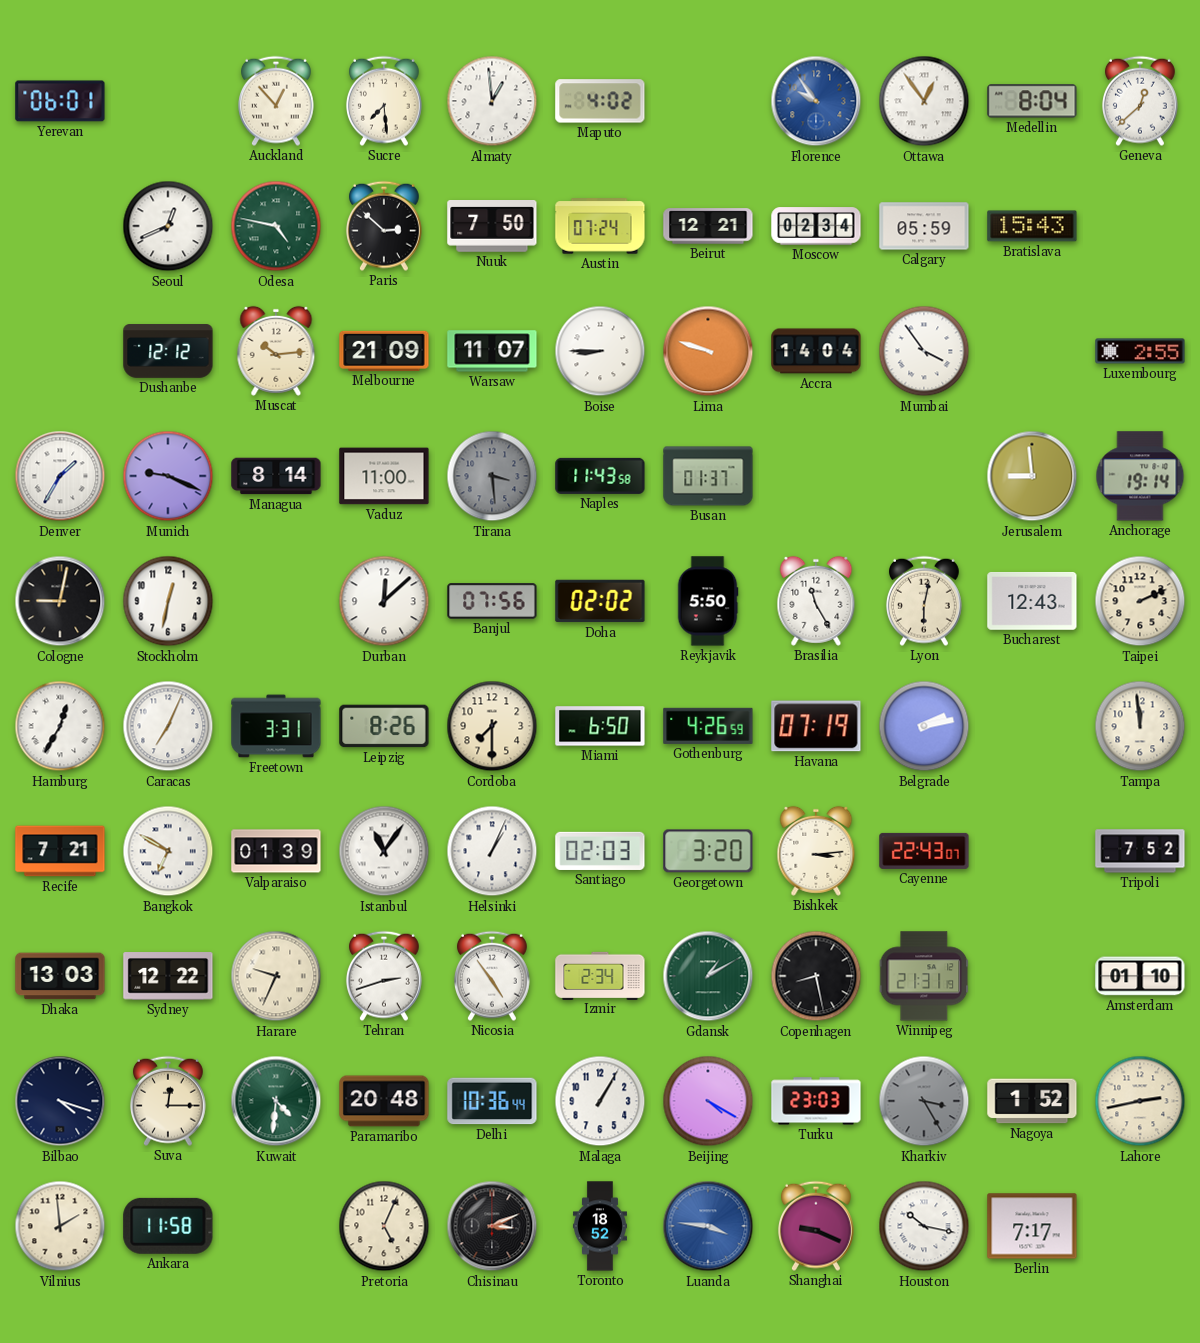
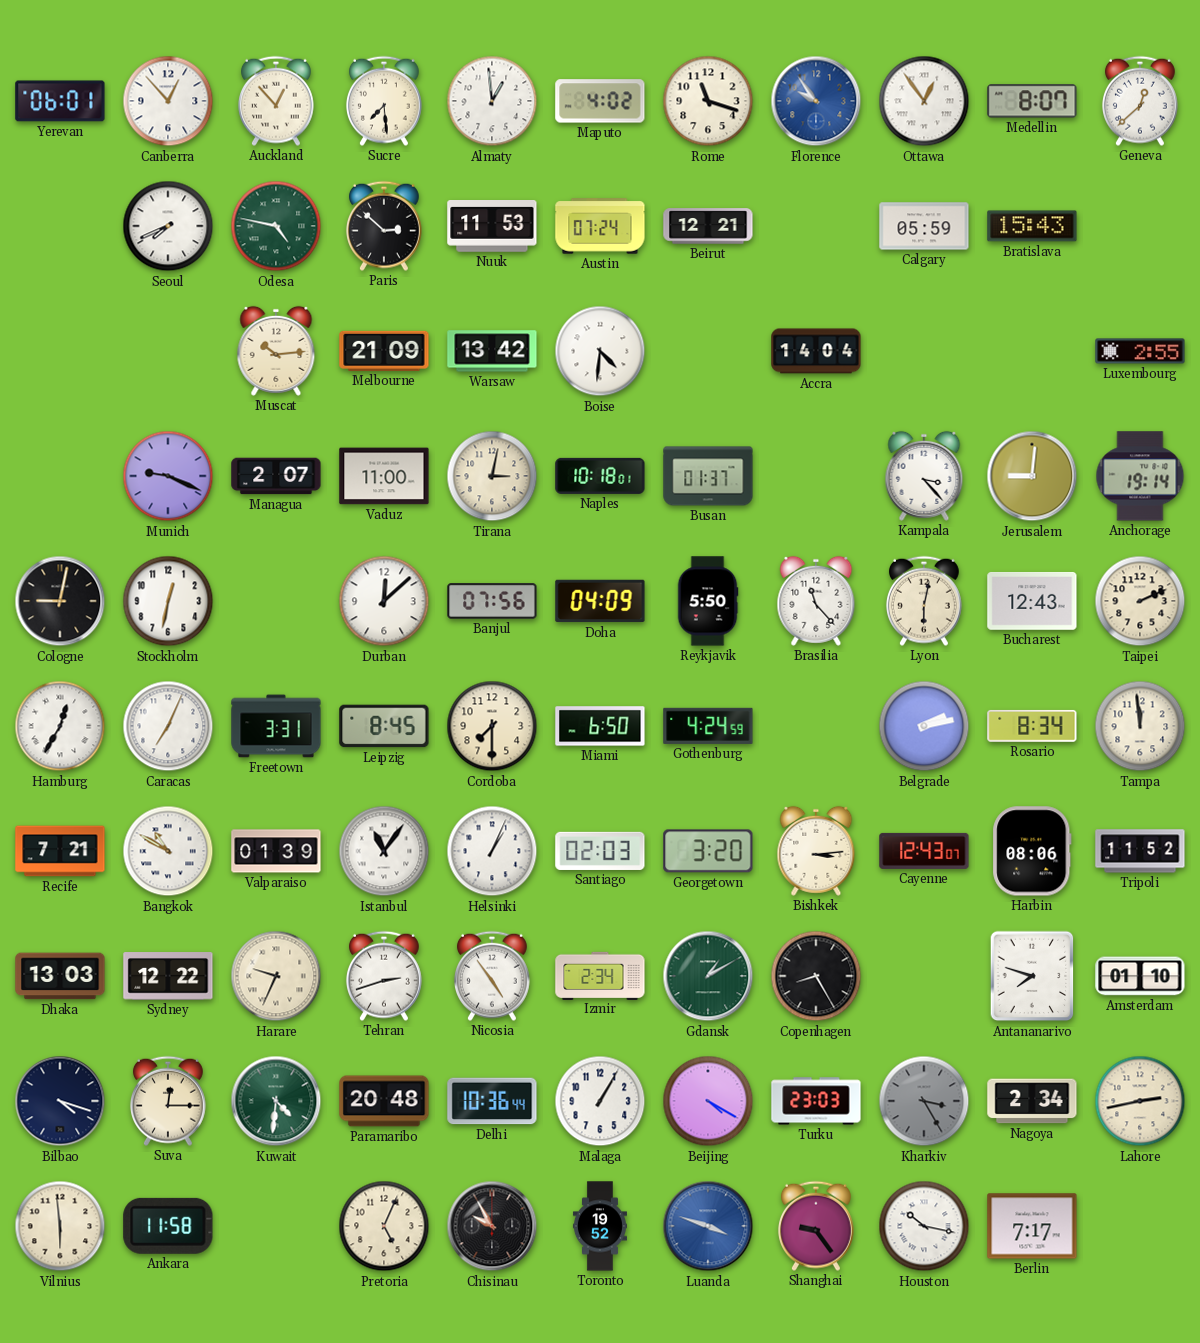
Canberra: none -> 12:53 (168, 101)
Rome: none -> 11:18 (708, 101)
Medellin: 8:04 -> 8:07 (1032, 101)
Seoul: 12:41 -> 7:41 (168, 226)
Nuuk: 7:50 -> 11:53 (492, 227)
Moscow: 02:34 -> none (816, 226)
Dushanbe: 12:12 -> none (168, 351)
Warsaw: 11:07 -> 13:42 (492, 351)
Boise: 8:45 -> 4:31 (600, 351)
Lima: 9:48 -> none (708, 351)
Mumbai: 3:54 -> none (924, 351)
Denver: 1:35 -> none (60, 476)
Managua: 8:14 -> 2:07 (276, 476)
Tirana: 3:29 -> 3:02 (492, 476)
Tirana dial: grey -> cream (492, 476)
Naples: 11:43 -> 10:18 (600, 476)
Kampala: none -> 3:23 (924, 476)
Jerusalem: 8:59 -> 9:01 (1032, 476)
Doha: 02:02 -> 04:09 (600, 601)
Brasilia: 11:25 -> 11:23 (816, 601)
Leipzig: 8:26 -> 8:45 (384, 726)
Gothenburg: 4:26 -> 4:24 (708, 726)
Havana: 07:19 -> none (816, 726)
Rosario: none -> 8:34 (1032, 726)
Bangkok: 6:50 -> 10:50 (168, 851)
Cayenne: 22:43 -> 12:43 (924, 851)
Harbin: none -> 08:06 (1032, 851)
Tripoli: 7:52 -> 11:52 (1140, 851)
Copenhagen: 8:28 -> 8:25 (816, 976)
Winnipeg: 21:31 -> none (924, 976)
Antananarivo: none -> 7:48 (1032, 976)
Nagoya: 1:52 -> 2:34 (1032, 1101)
Vilnius: 1:59 -> 5:59 (60, 1226)
Chisinau: 3:11 -> 9:55 (492, 1226)
Toronto: 18:52 -> 19:52 (600, 1226)
Luanda: 3:46 -> 3:48 (708, 1226)
Shanghai: 9:19 -> 9:24 (816, 1226)
